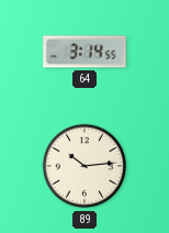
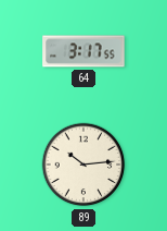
64: 3:14 -> 3:17 (83, 51)
